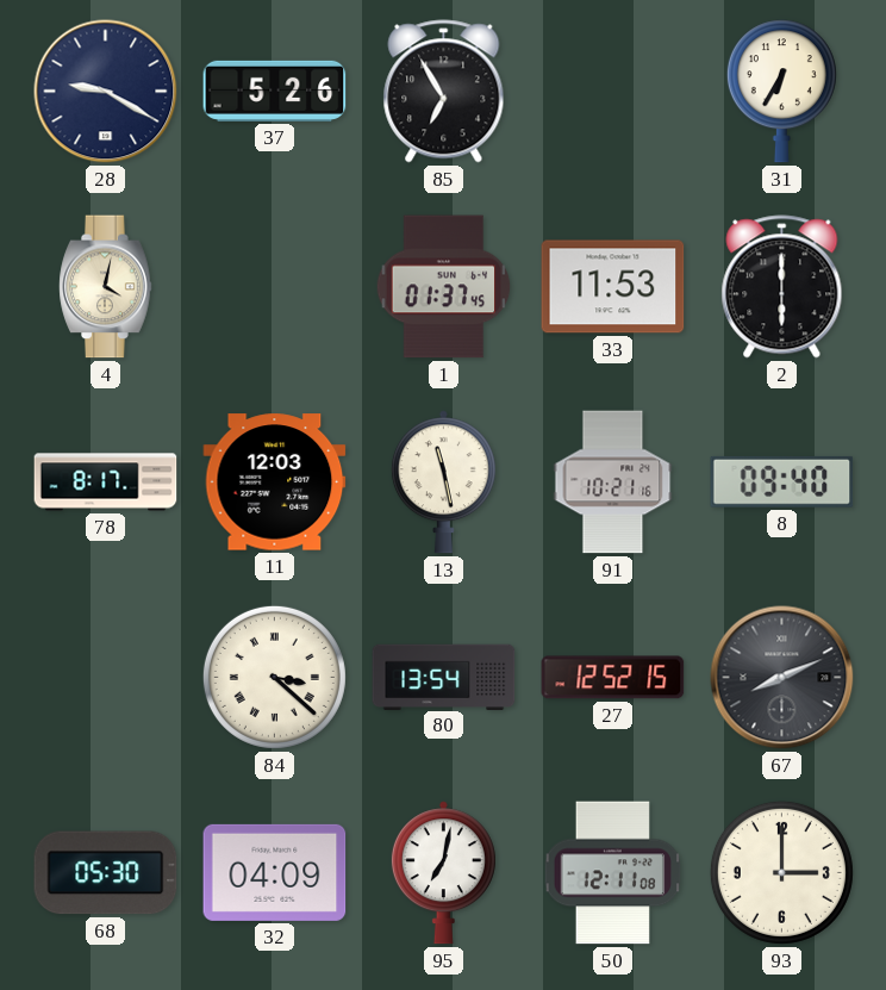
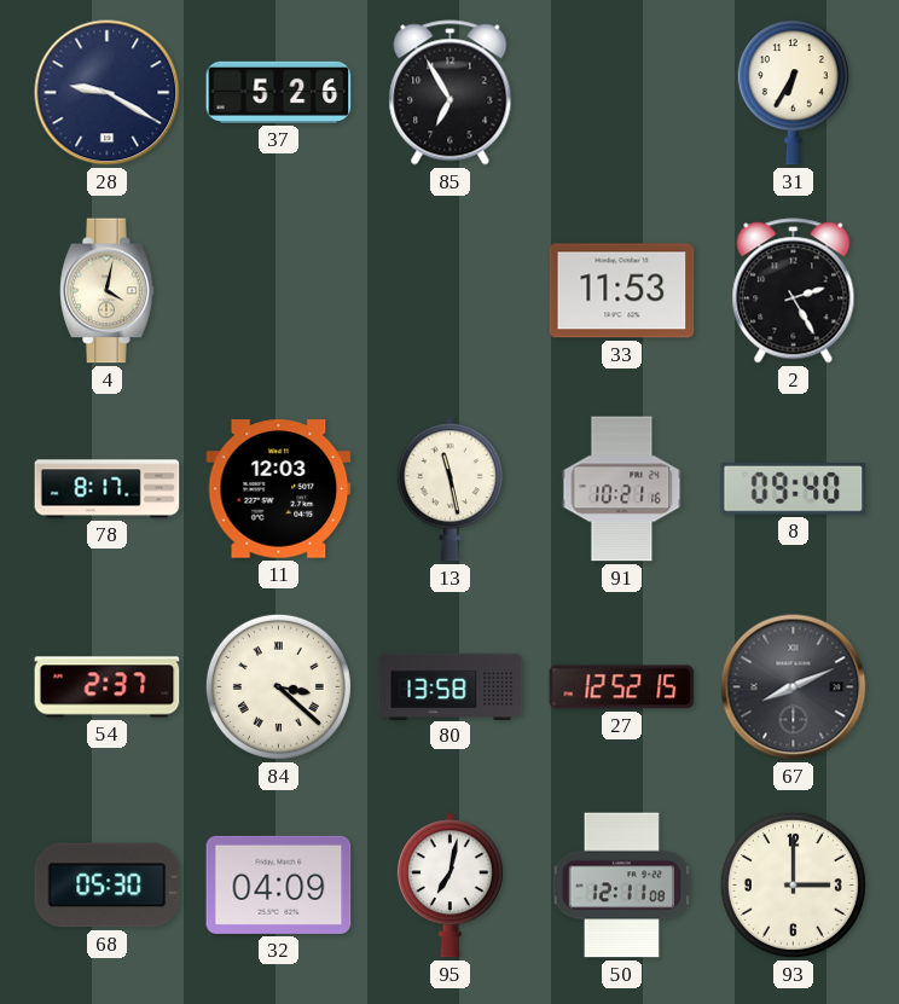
1: 01:37 -> none (444, 287)
2: 6:00 -> 2:25 (794, 291)
54: none -> 2:37 (108, 687)
80: 13:54 -> 13:58 (451, 686)
